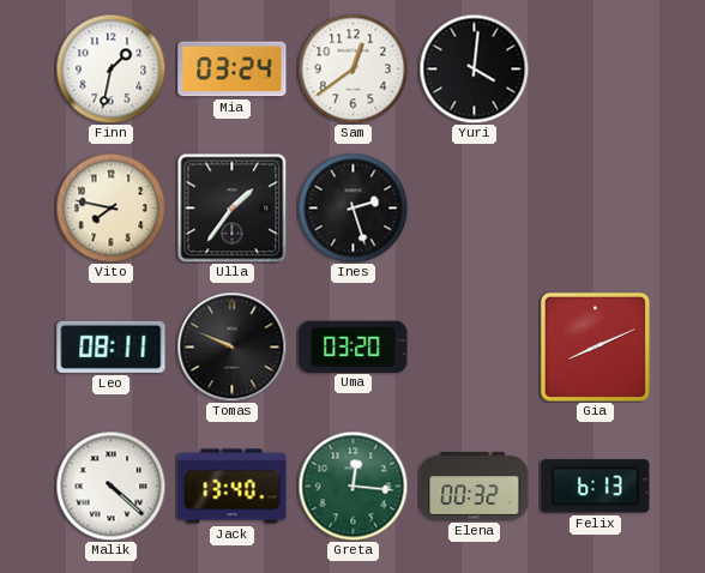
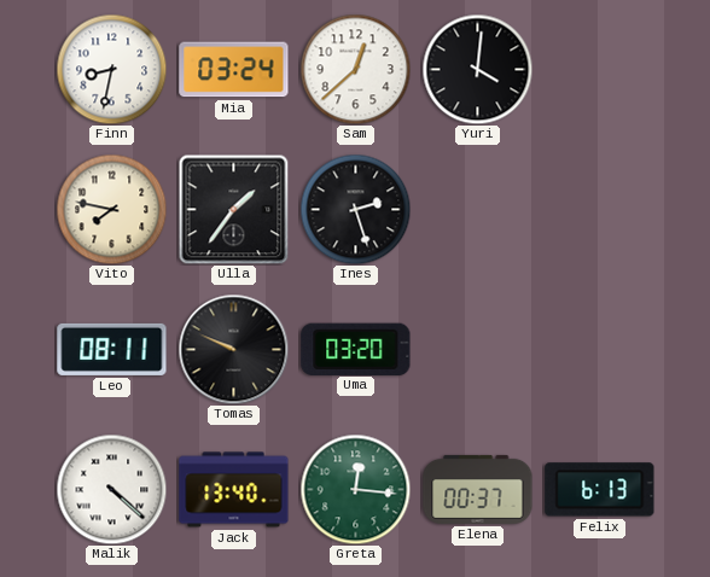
Finn: 1:32 -> 8:32 (111, 69)
Sam: 12:39 -> 12:38 (355, 69)
Gia: 8:11 -> none (595, 346)
Elena: 00:32 -> 00:37 (478, 489)
